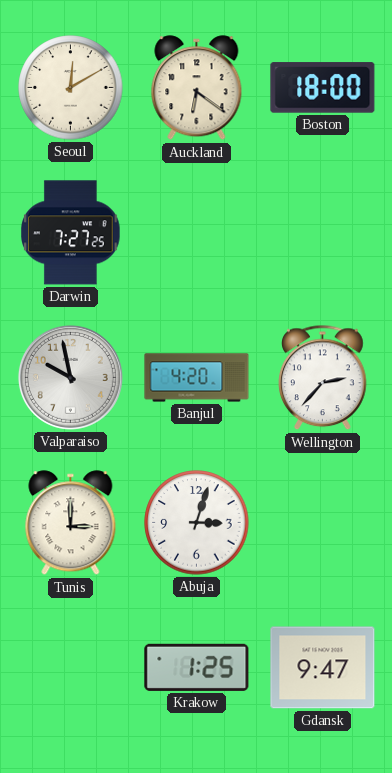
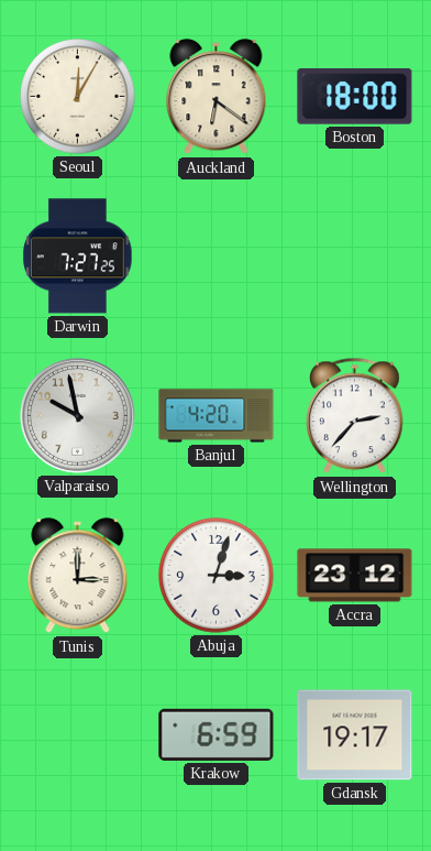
Seoul: 12:10 -> 12:05 (78, 97)
Accra: none -> 23:12 (355, 576)
Krakow: 1:25 -> 6:59 (217, 734)
Gdansk: 9:47 -> 19:17 (355, 735)
